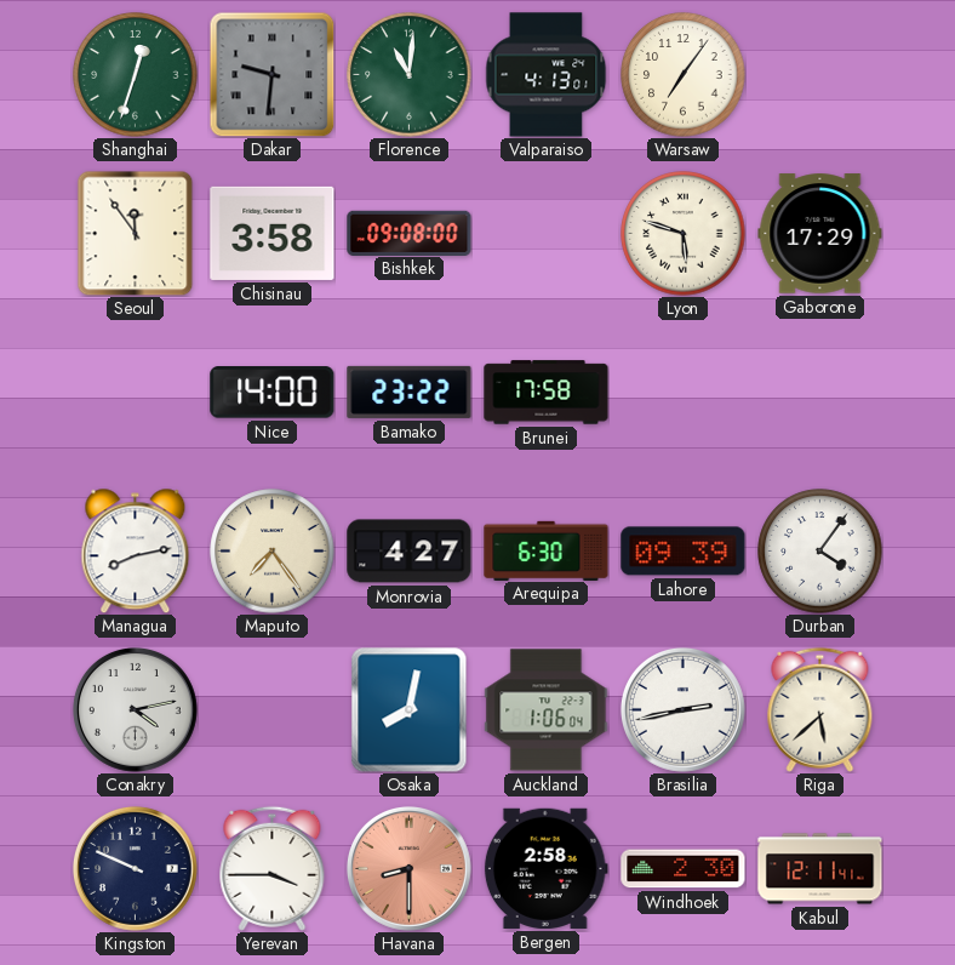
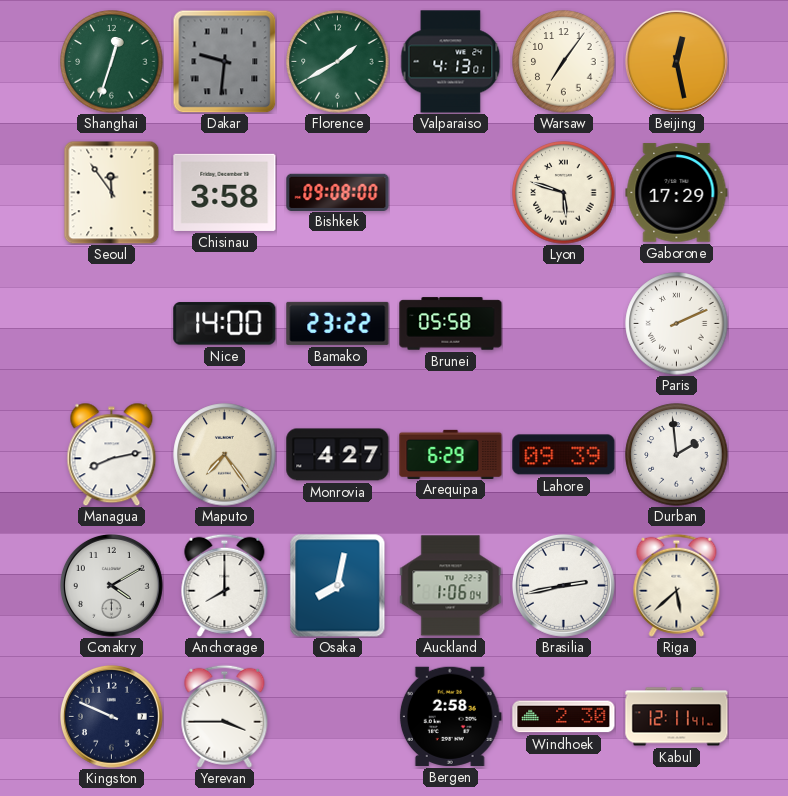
Florence: 11:01 -> 1:40 (338, 62)
Beijing: none -> 12:28 (676, 61)
Brunei: 17:58 -> 05:58 (451, 324)
Paris: none -> 2:11 (677, 324)
Arequipa: 6:30 -> 6:29 (451, 454)
Durban: 4:06 -> 1:59 (677, 455)
Conakry: 4:13 -> 4:10 (111, 585)
Anchorage: none -> 8:00 (225, 585)
Havana: 8:30 -> none (408, 868)
